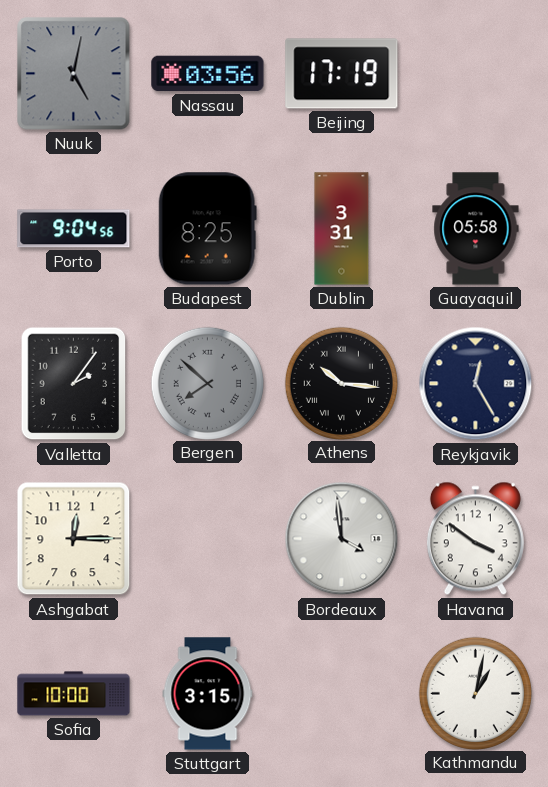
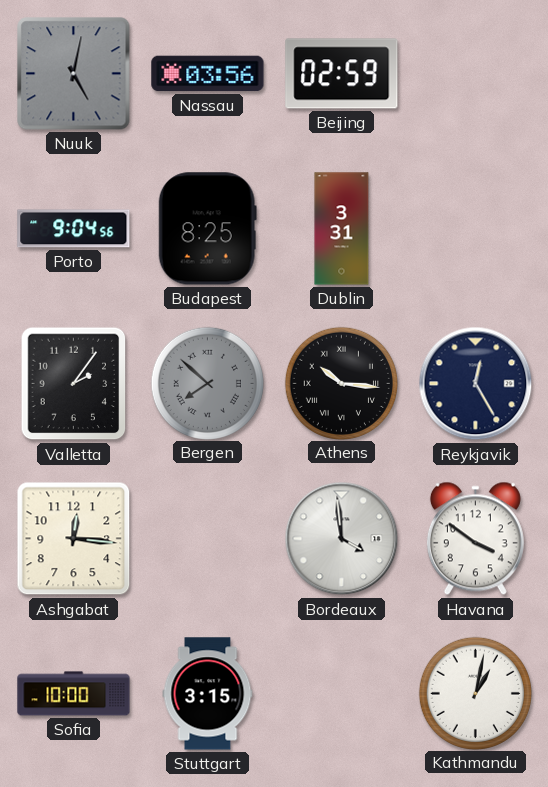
Beijing: 17:19 -> 02:59 (342, 74)
Guayaquil: 05:58 -> none (476, 229)
Ashgabat: 12:15 -> 12:16 (74, 539)
